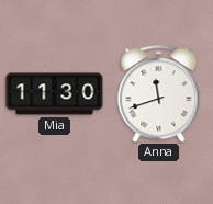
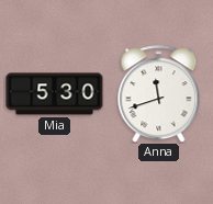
Mia: 11:30 -> 5:30 (55, 94)
